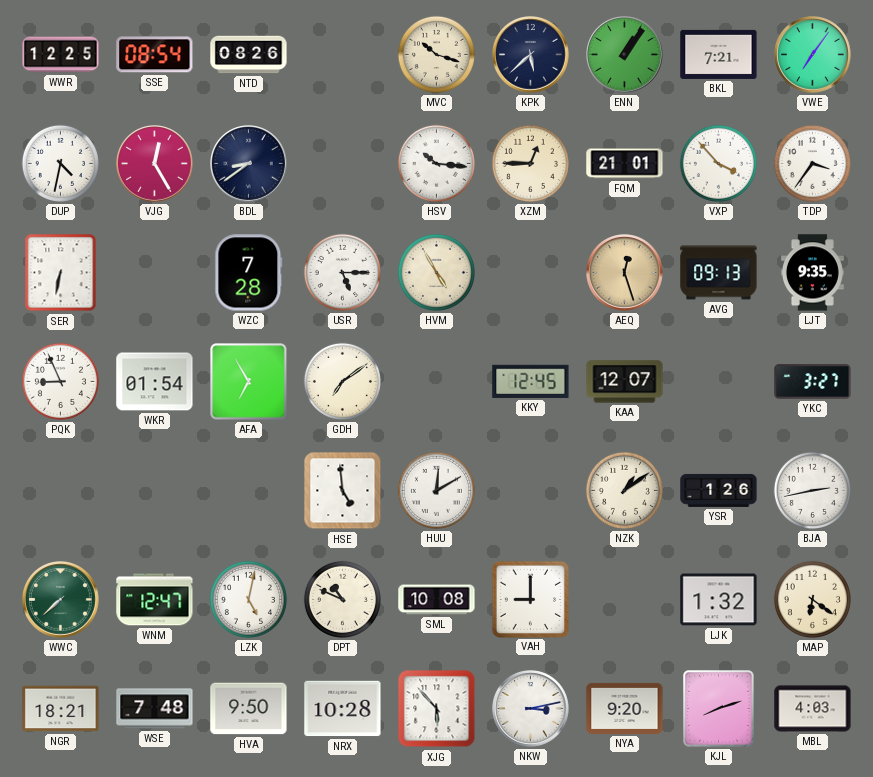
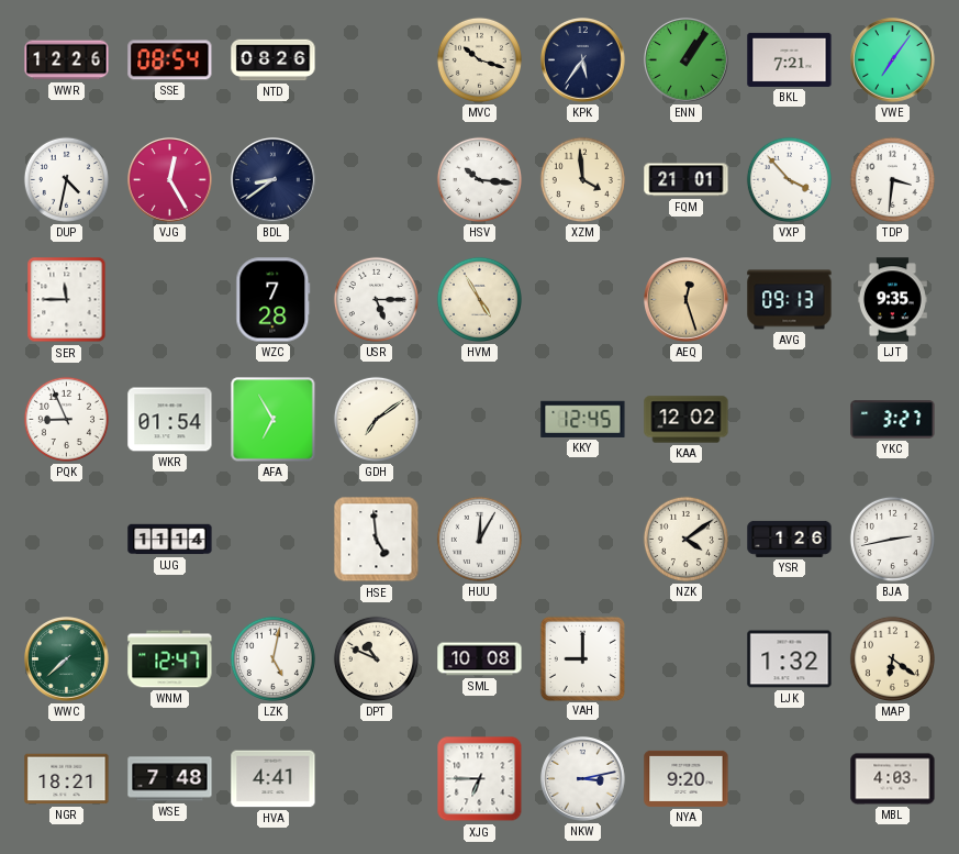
WWR: 12:25 -> 12:26 (67, 60)
KPK: 5:38 -> 5:36 (583, 60)
XZM: 12:45 -> 3:59 (582, 179)
TDP: 3:36 -> 3:31 (892, 179)
SER: 6:32 -> 11:45 (67, 300)
KAA: 12:07 -> 12:02 (687, 420)
UJG: none -> 11:14 (170, 540)
HUU: 12:10 -> 12:05 (479, 539)
NZK: 1:09 -> 4:09 (685, 539)
HVA: 9:50 -> 4:41 (274, 779)
NRX: 10:28 -> none (343, 709)
XJG: 5:53 -> 6:45 (480, 779)
KJL: 8:12 -> none (719, 709)
